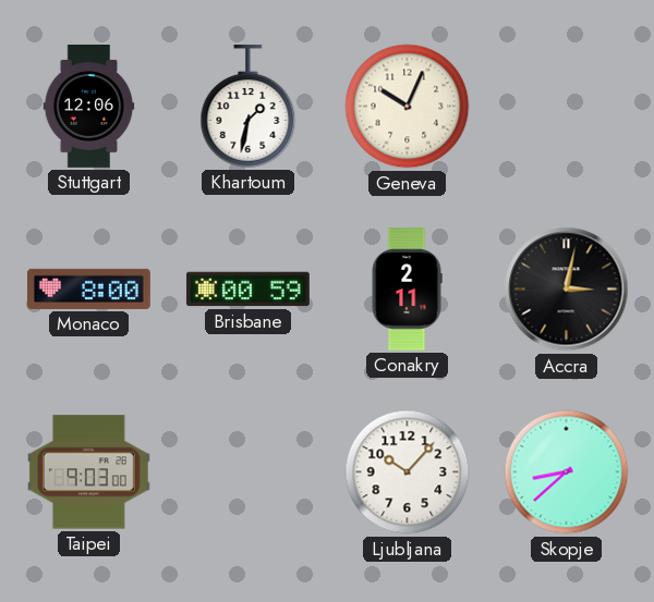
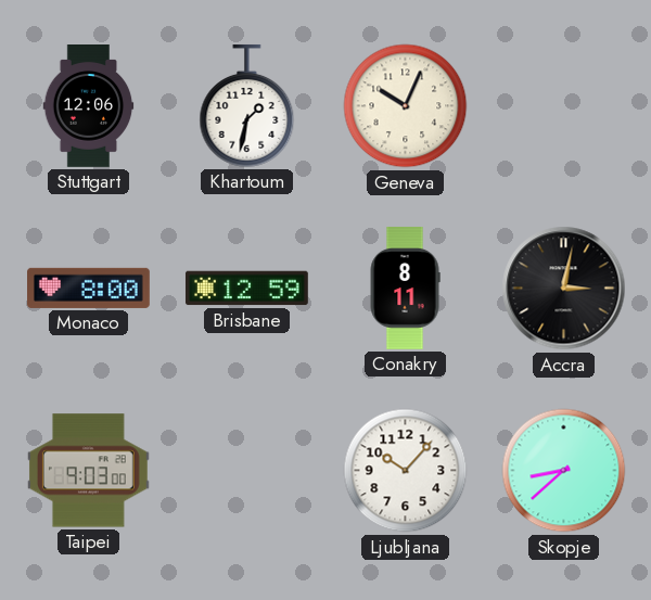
Brisbane: 00:59 -> 12:59 (246, 289)
Conakry: 2:11 -> 8:11 (405, 289)
